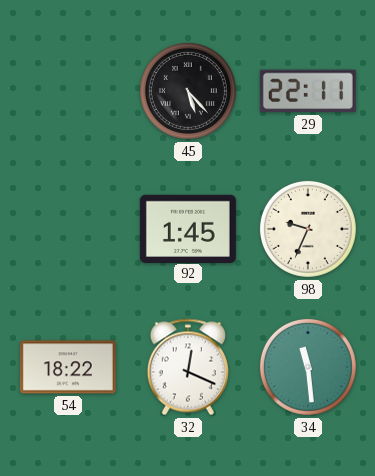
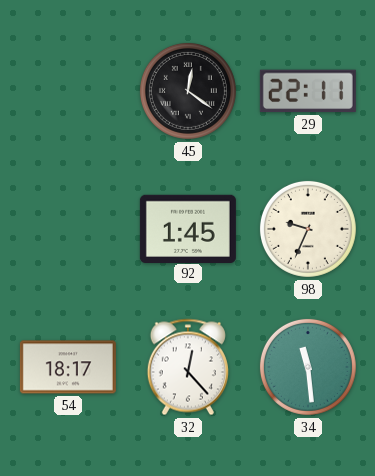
45: 5:23 -> 12:21 (188, 91)
54: 18:22 -> 18:17 (68, 367)
32: 12:19 -> 12:23 (188, 367)
